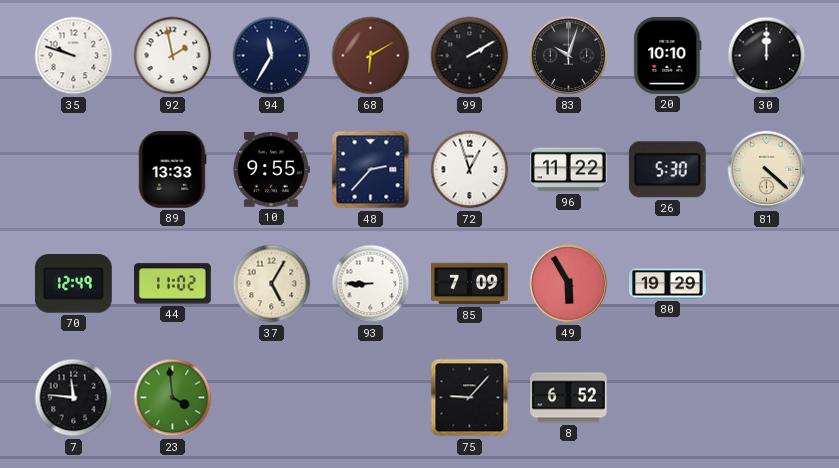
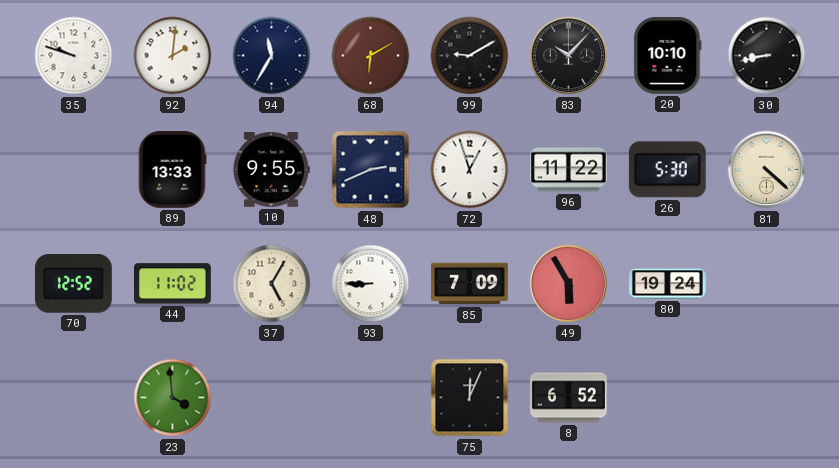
92: 1:58 -> 2:01 (173, 56)
99: 2:10 -> 9:10 (470, 56)
83: 10:03 -> 10:07 (569, 56)
30: 12:00 -> 8:43 (767, 56)
48: 2:37 -> 2:41 (371, 170)
70: 12:49 -> 12:52 (73, 284)
80: 19:29 -> 19:24 (668, 284)
7: 11:46 -> none (74, 398)
75: 9:07 -> 12:04 (470, 398)
